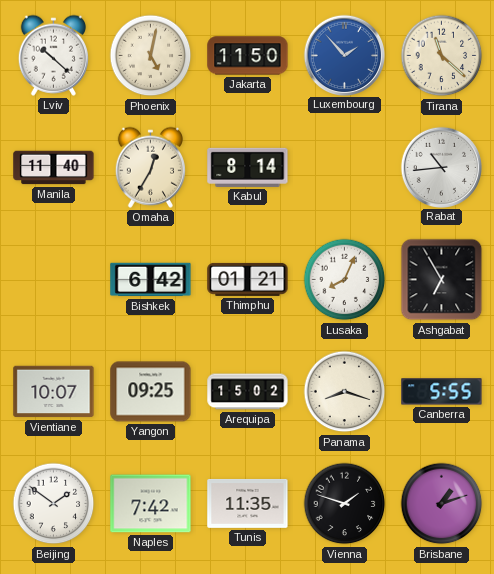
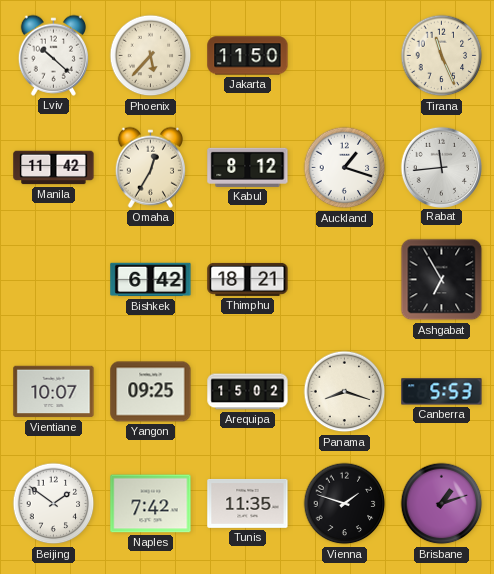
Phoenix: 5:02 -> 5:37 (151, 56)
Luxembourg: 1:53 -> none (344, 55)
Tirana: 11:22 -> 11:26 (442, 56)
Manila: 11:40 -> 11:42 (54, 168)
Kabul: 8:14 -> 8:12 (248, 167)
Auckland: none -> 1:18 (345, 168)
Rabat: 10:44 -> 11:44 (441, 167)
Thimphu: 01:21 -> 18:21 (248, 279)
Lusaka: 8:04 -> none (345, 280)
Canberra: 5:55 -> 5:53 (442, 392)
